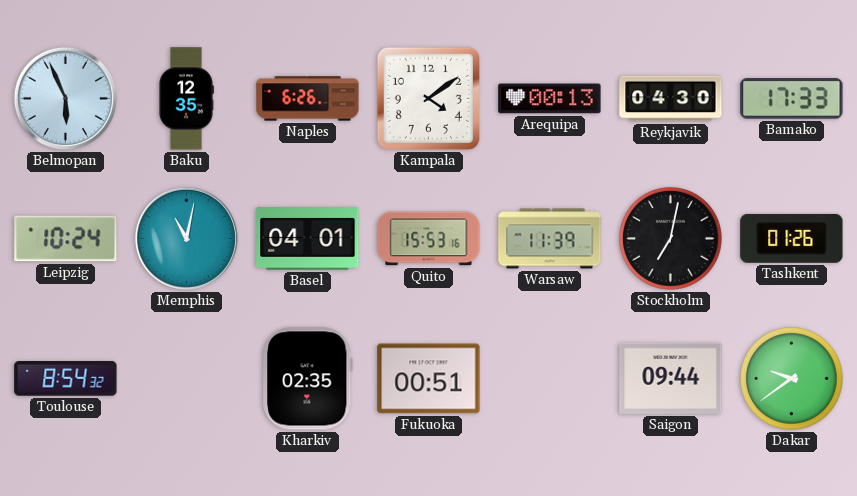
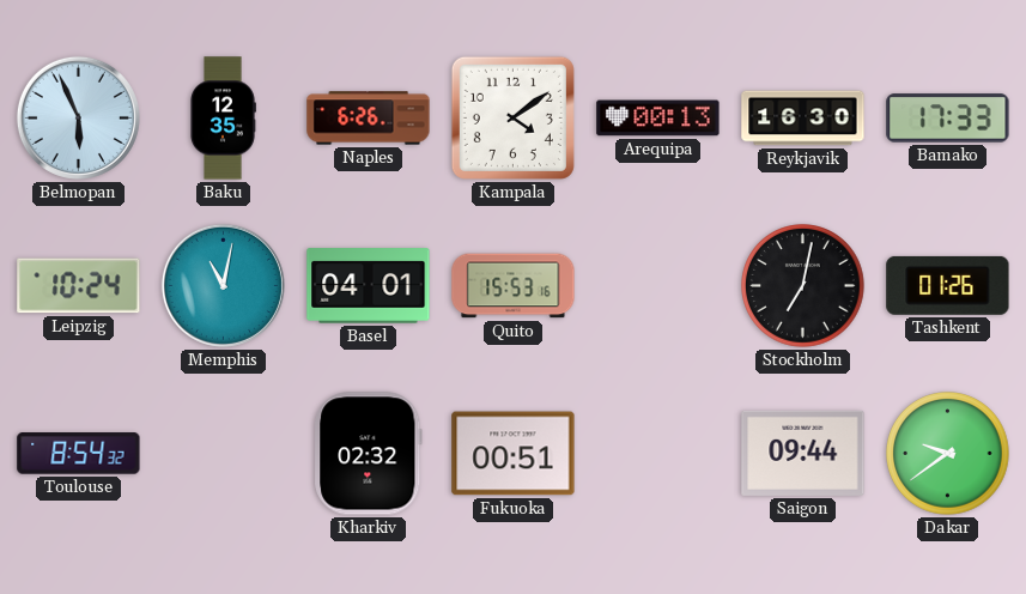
Reykjavik: 04:30 -> 16:30 (803, 119)
Warsaw: 11:39 -> none (550, 239)
Kharkiv: 02:35 -> 02:32 (369, 454)
